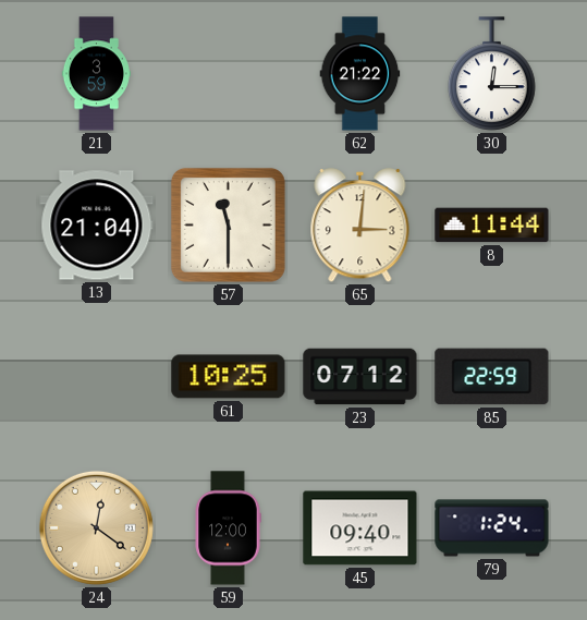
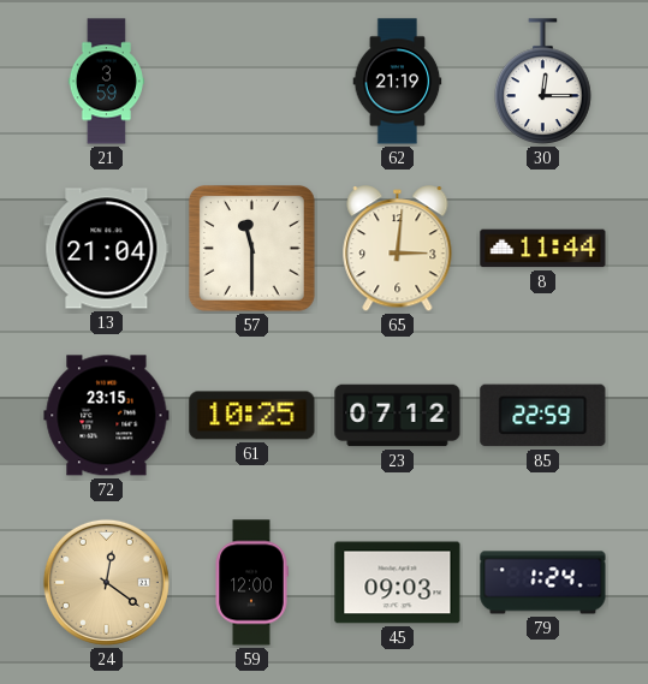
62: 21:22 -> 21:19 (398, 82)
72: none -> 23:15 (107, 416)
45: 09:40 -> 09:03 (398, 583)
